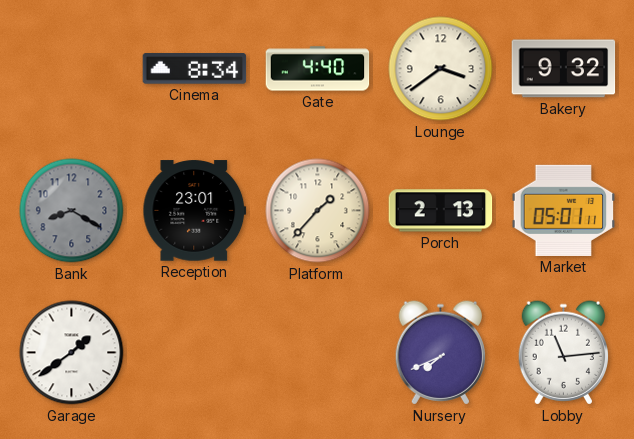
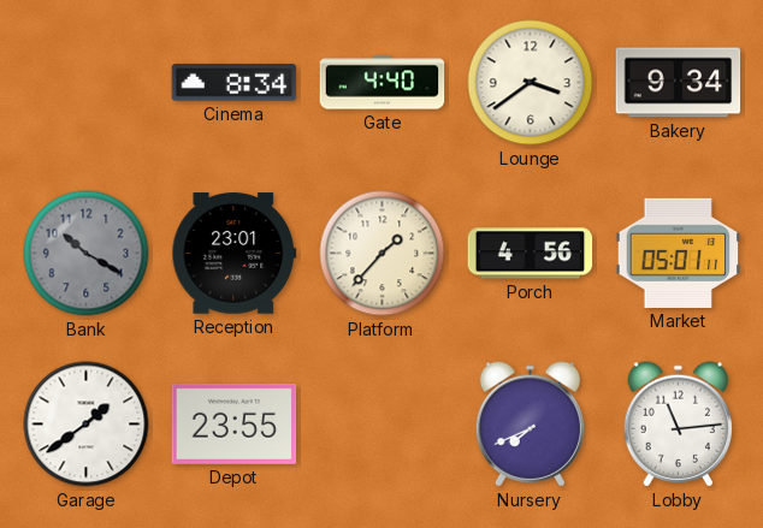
Bakery: 9:32 -> 9:34 (679, 83)
Bank: 8:20 -> 10:20 (87, 254)
Porch: 2:13 -> 4:56 (531, 254)
Depot: none -> 23:55 (235, 423)
